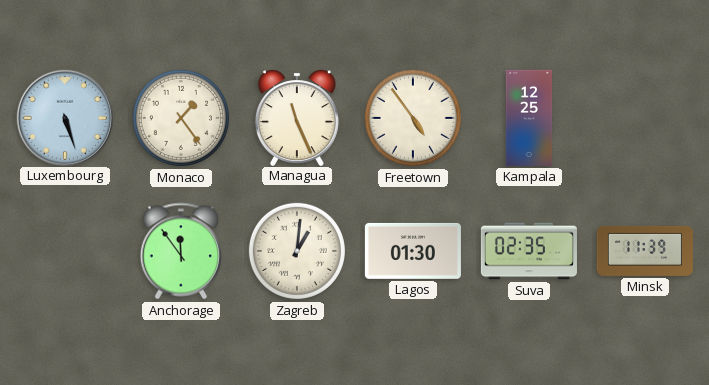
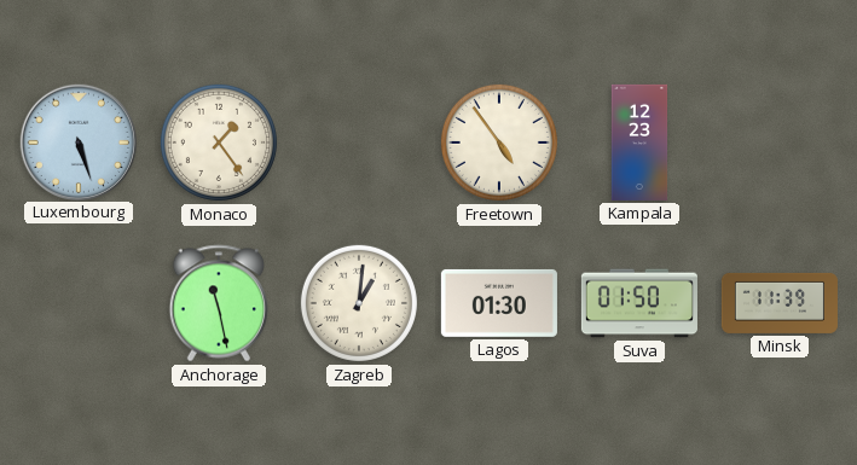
Managua: 11:26 -> none (297, 117)
Kampala: 12:25 -> 12:23 (639, 143)
Anchorage: 11:54 -> 11:28 (218, 303)
Suva: 02:35 -> 01:50 (639, 303)
